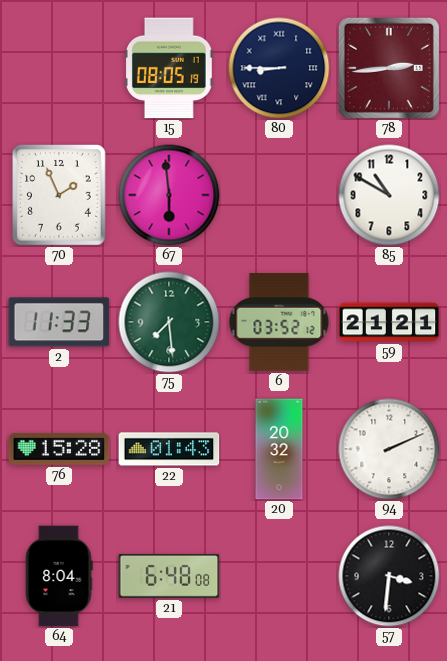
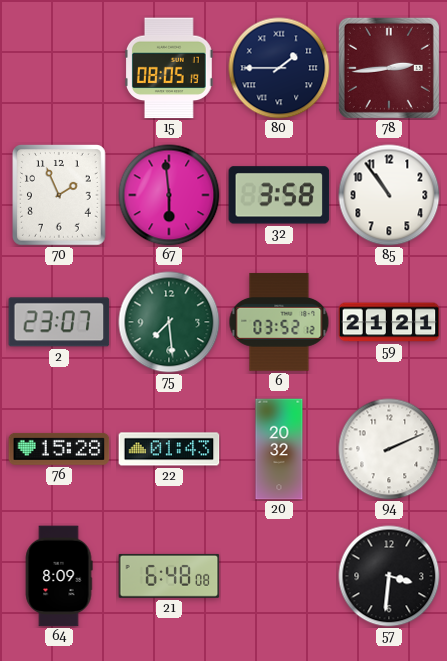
80: 8:45 -> 1:45 (279, 68)
32: none -> 3:58 (279, 195)
85: 10:50 -> 10:54 (389, 195)
2: 11:33 -> 23:07 (59, 322)
64: 8:04 -> 8:09 (59, 576)
